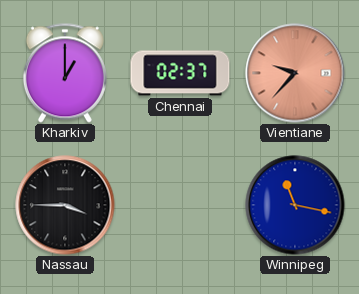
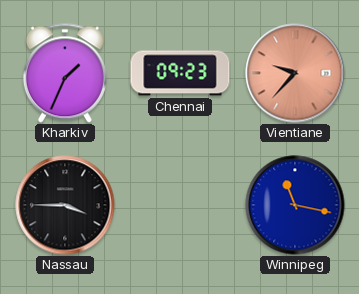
Kharkiv: 1:00 -> 1:34 (65, 73)
Chennai: 02:37 -> 09:23 (180, 73)
